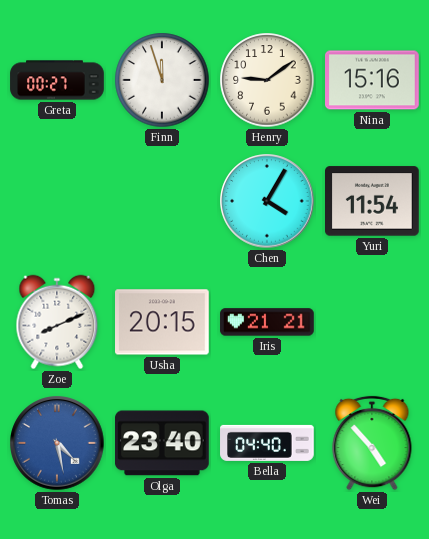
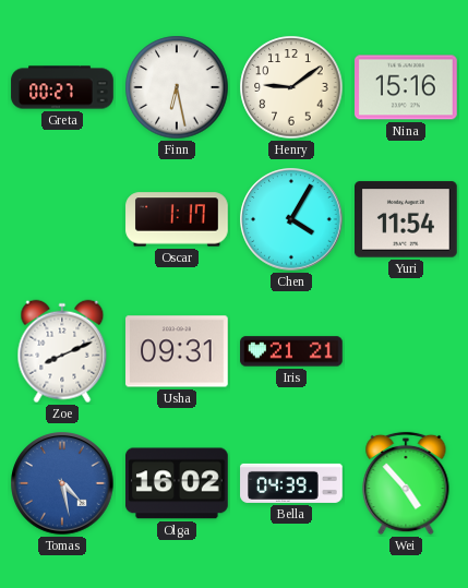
Finn: 11:57 -> 6:28 (177, 87)
Oscar: none -> 1:17 (177, 219)
Usha: 20:15 -> 09:31 (178, 351)
Olga: 23:40 -> 16:02 (178, 483)
Bella: 04:40 -> 04:39 (291, 483)
